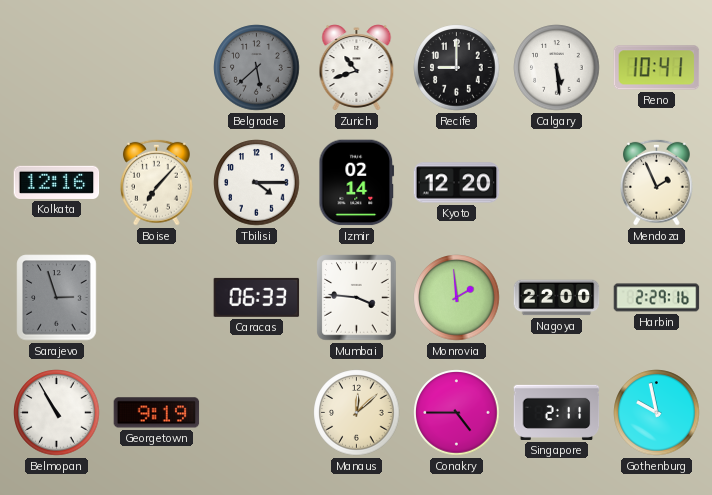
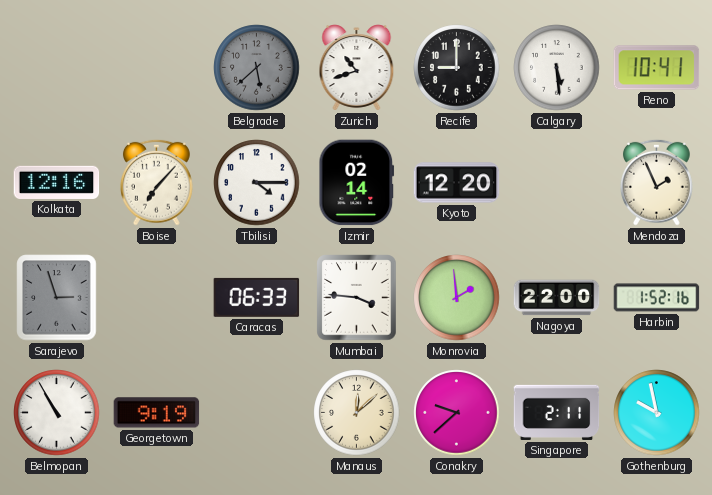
Harbin: 2:29 -> 1:52 (657, 298)
Conakry: 4:45 -> 9:38 (457, 413)
